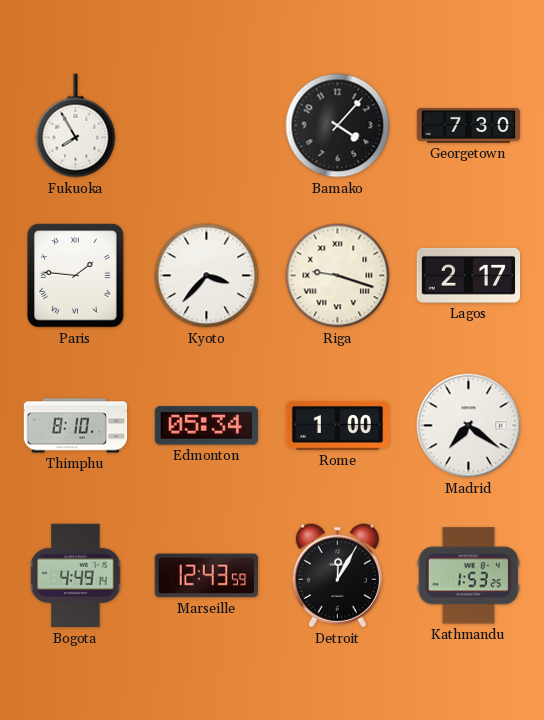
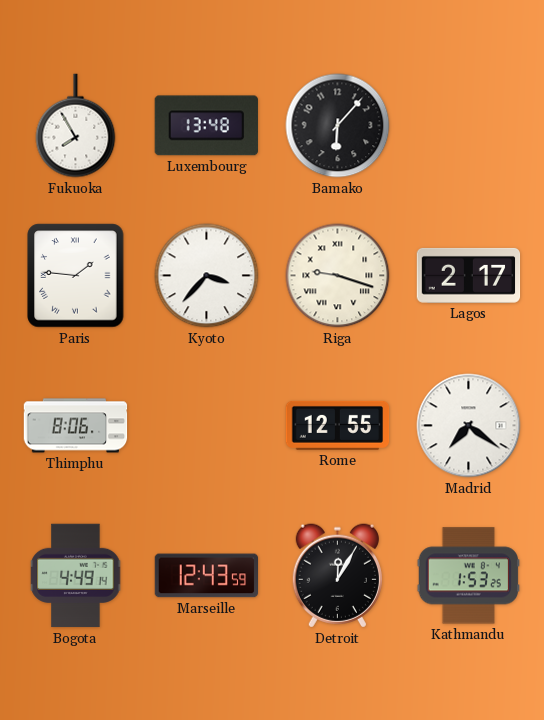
Luxembourg: none -> 13:48 (206, 126)
Bamako: 4:07 -> 6:07 (338, 126)
Georgetown: 7:30 -> none (469, 125)
Thimphu: 8:10 -> 8:06 (76, 426)
Edmonton: 05:34 -> none (207, 426)
Rome: 1:00 -> 12:55 (338, 425)
